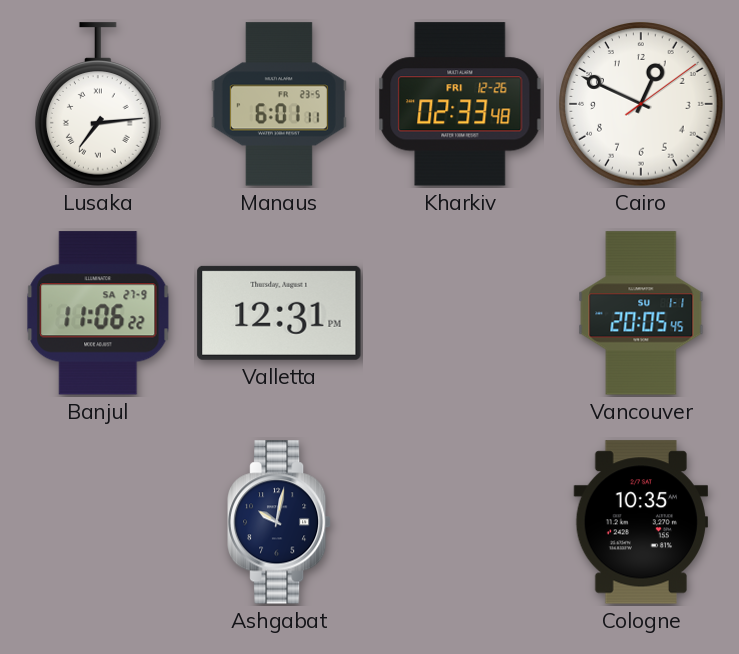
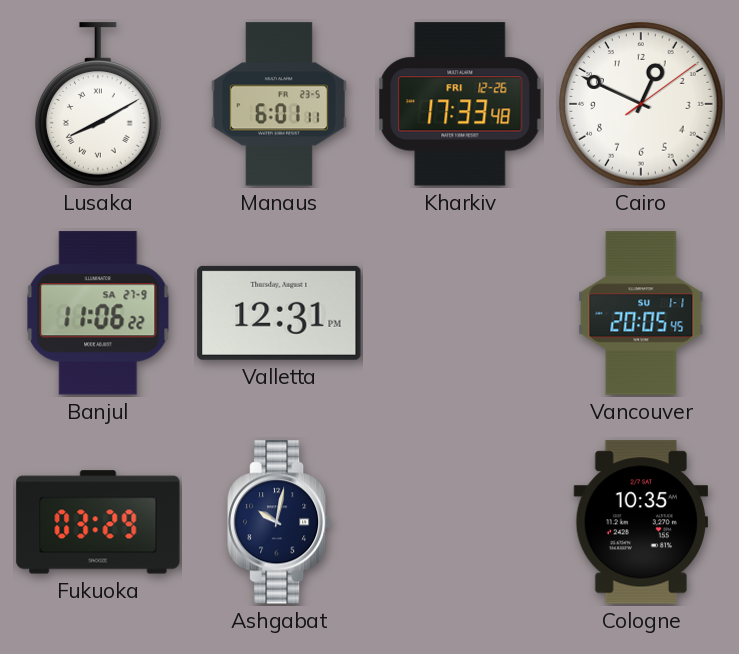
Lusaka: 7:14 -> 8:10 (99, 104)
Kharkiv: 02:33 -> 17:33 (460, 104)
Fukuoka: none -> 03:29 (98, 522)
